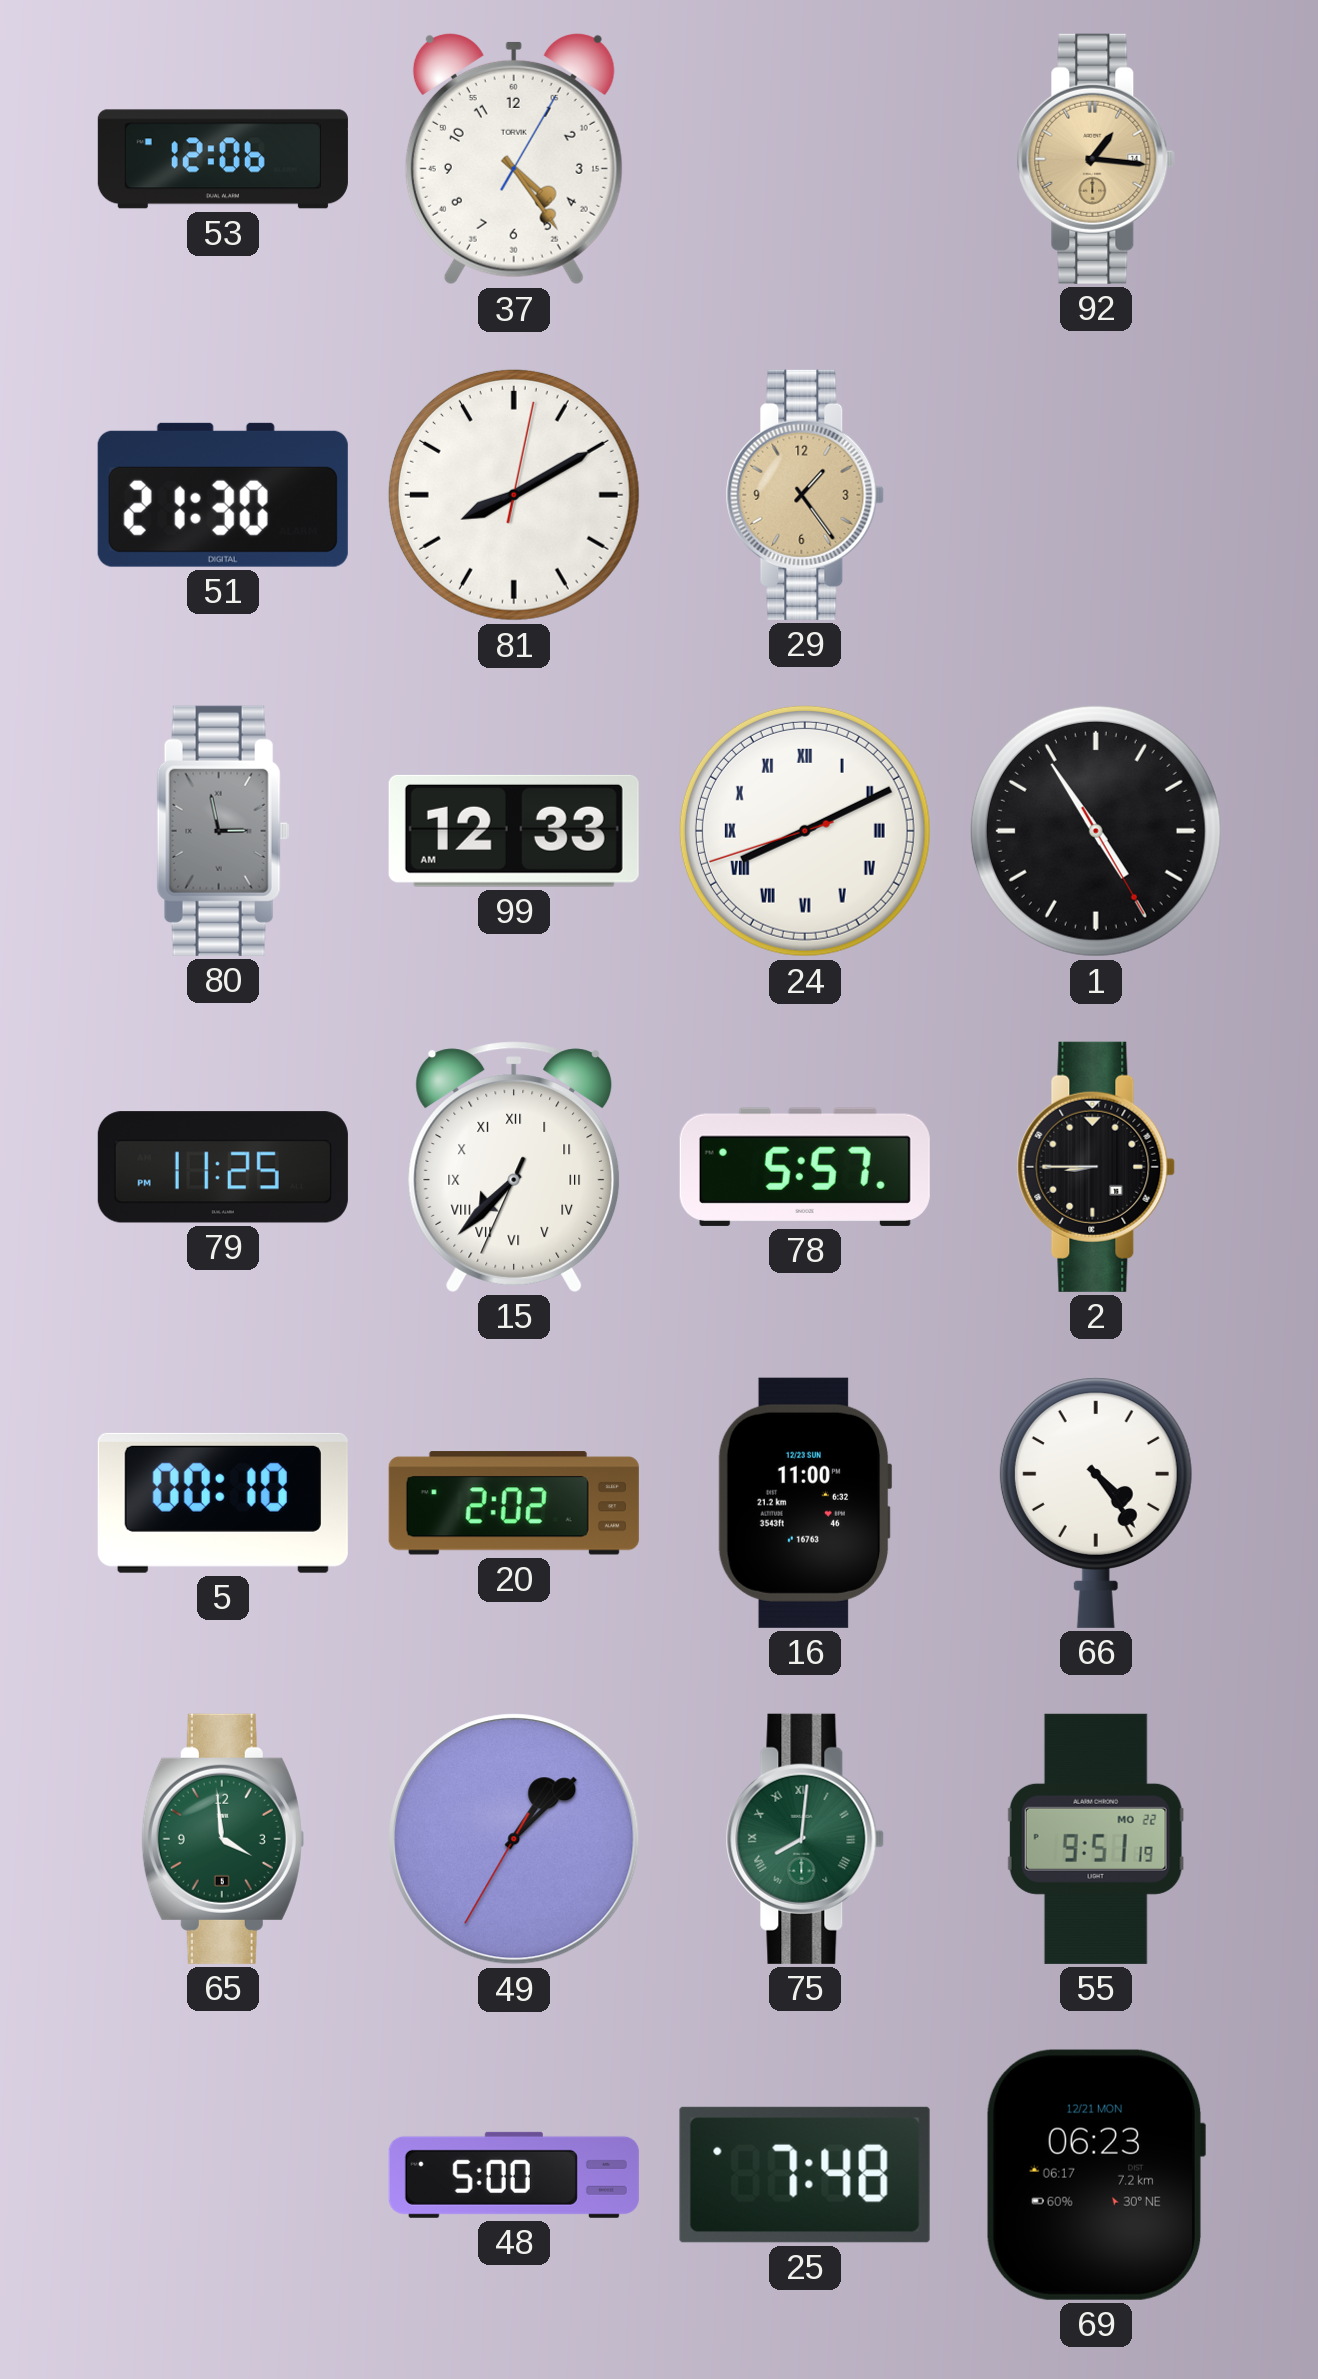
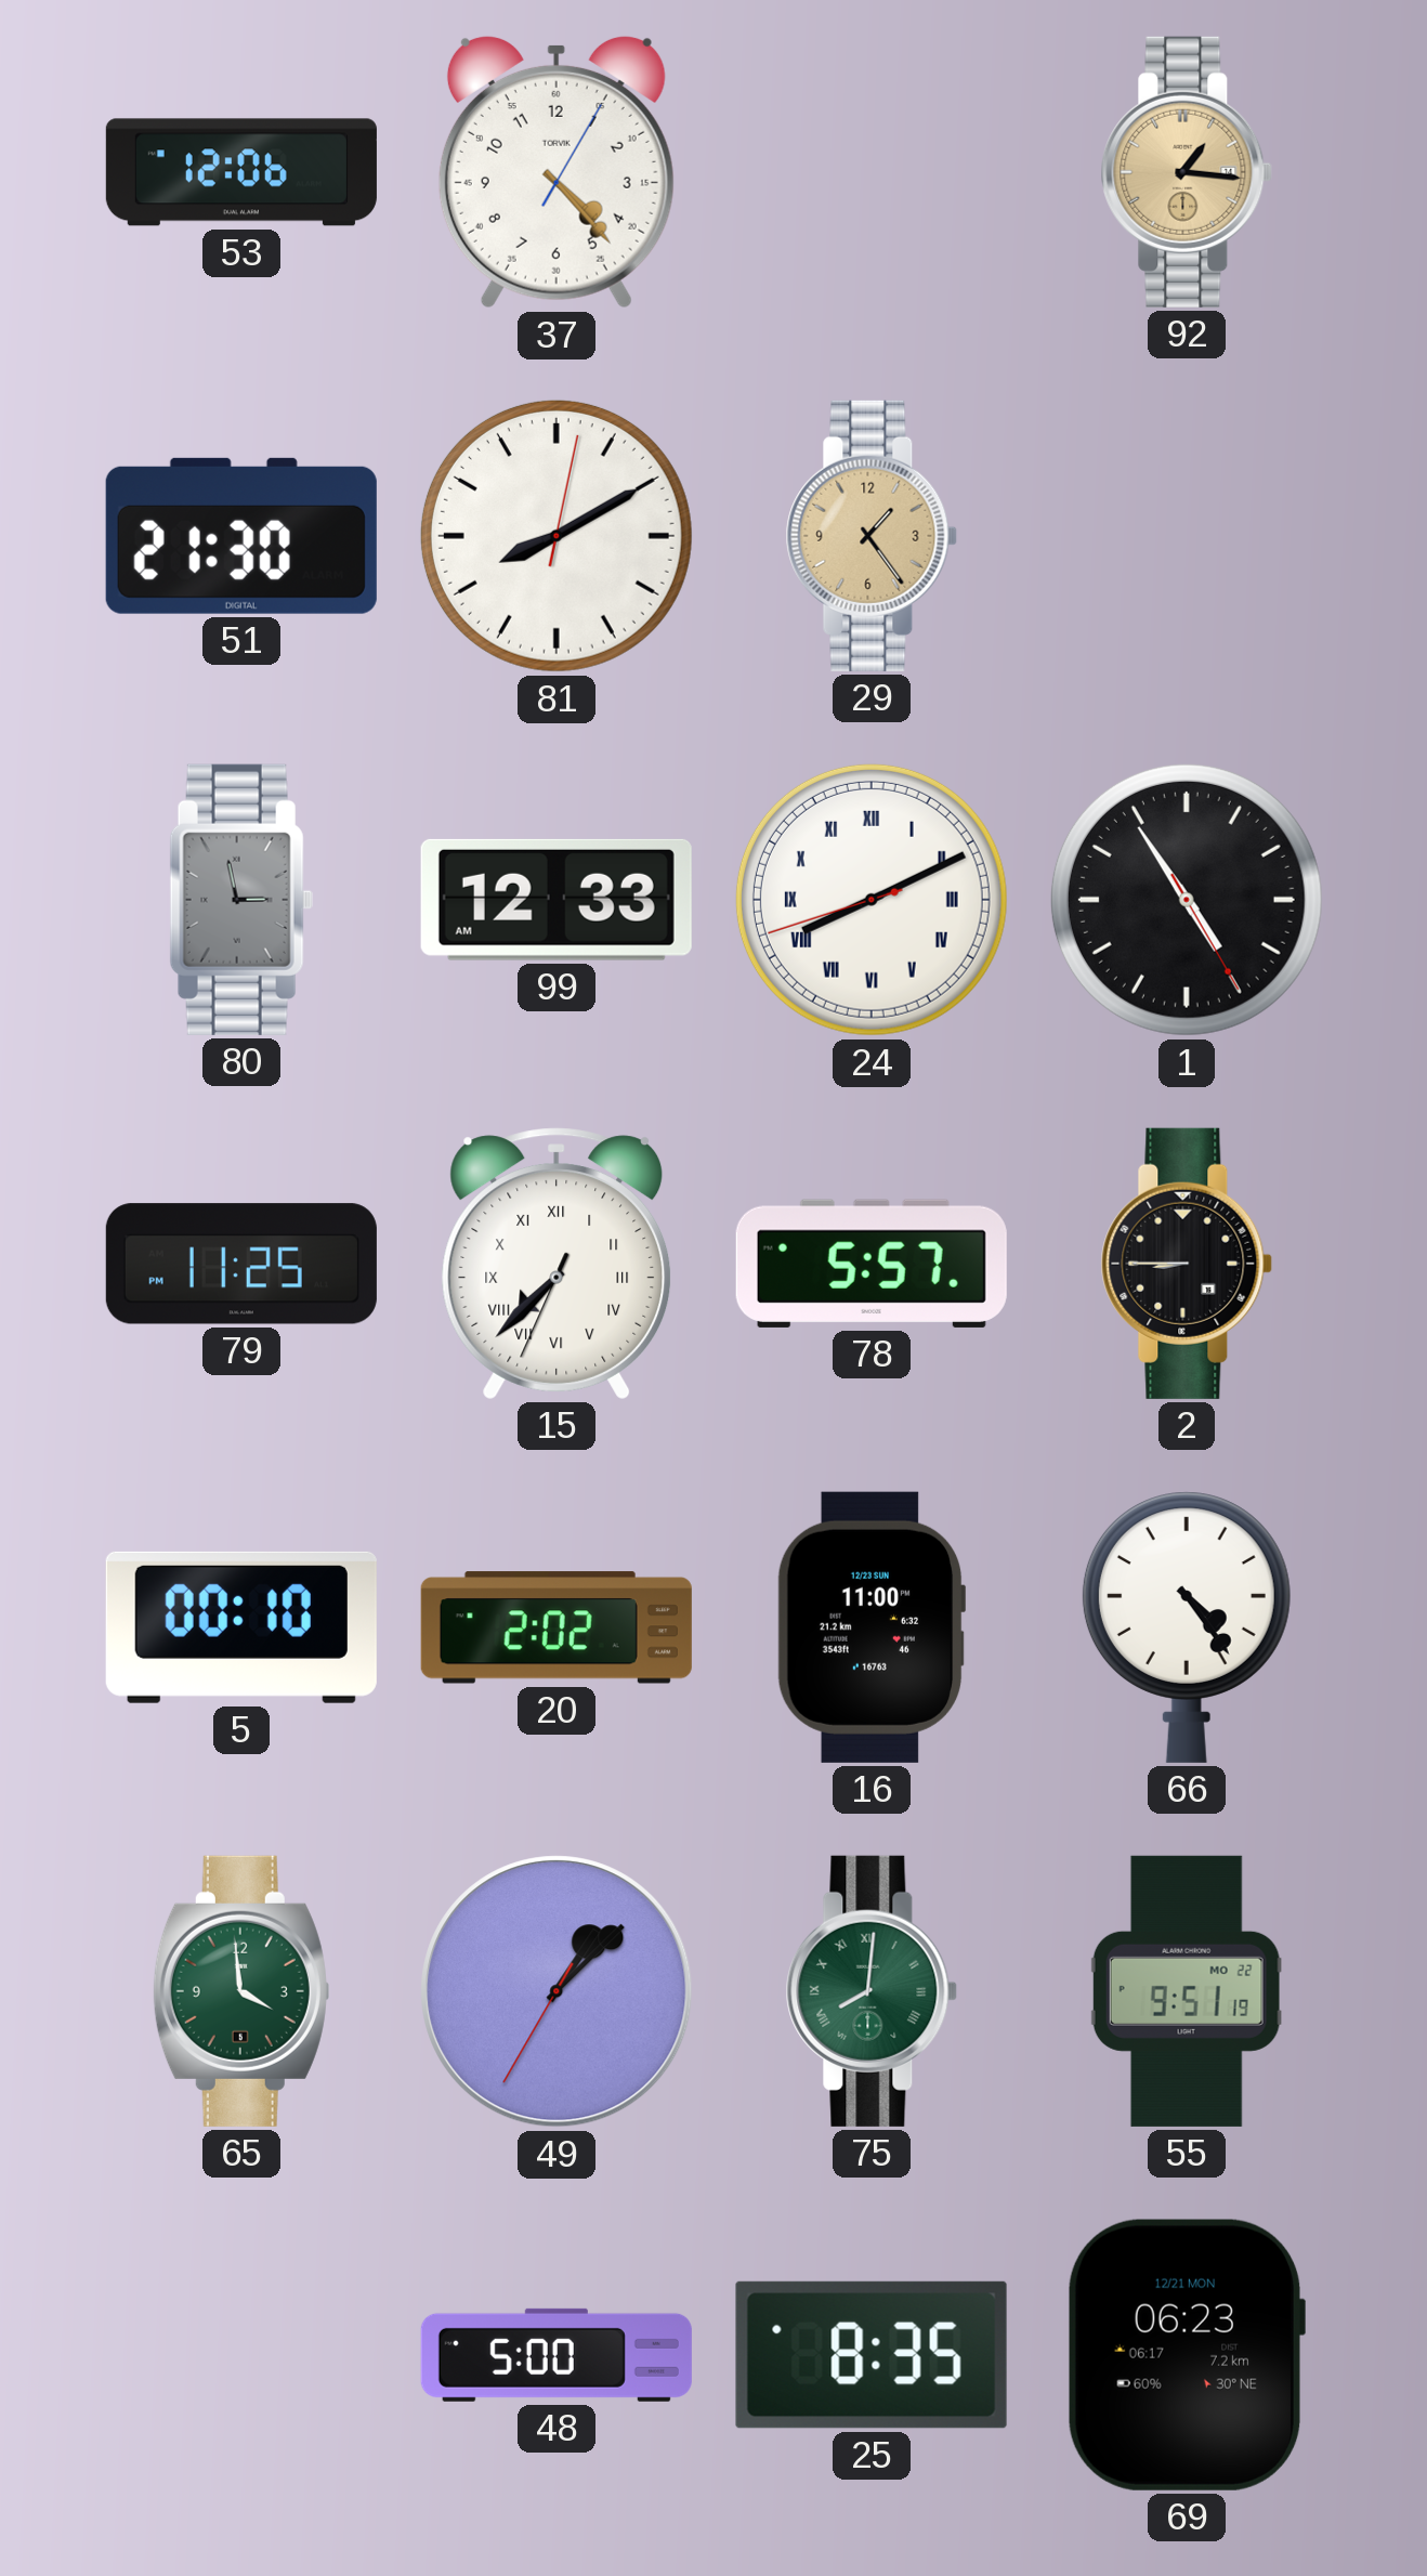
37: 4:24 -> 4:23 (557, 172)
25: 7:48 -> 8:35 (872, 2355)
